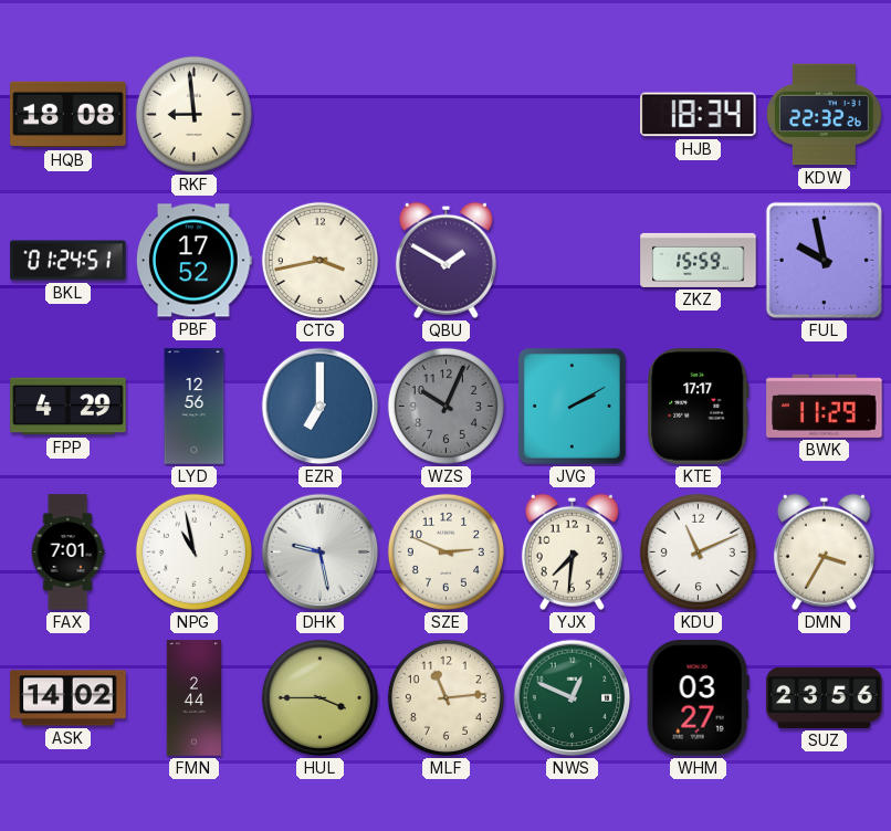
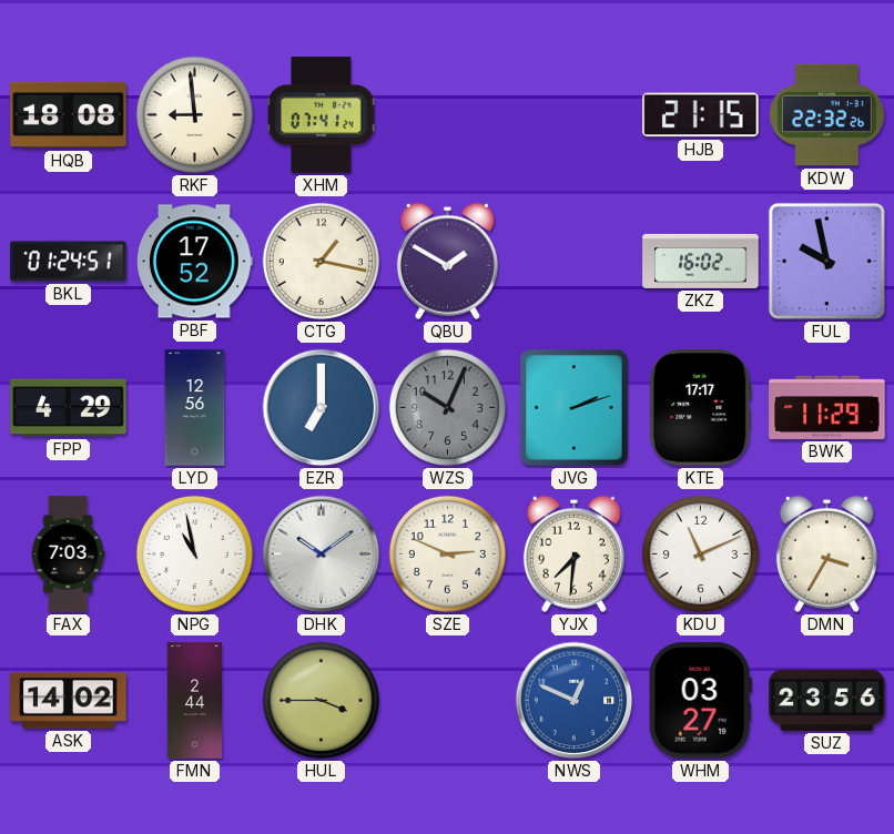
XHM: none -> 07:41 (322, 115)
HJB: 18:34 -> 21:15 (701, 115)
CTG: 3:43 -> 1:17 (321, 261)
ZKZ: 15:59 -> 16:02 (701, 261)
JVG: 2:10 -> 2:12 (575, 408)
FAX: 7:01 -> 7:03 (68, 555)
DHK: 9:28 -> 10:09 (322, 555)
MLF: 11:14 -> none (445, 697)
NWS dial: green -> blue (575, 701)
